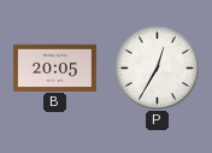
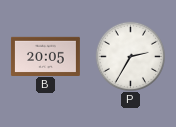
P: 12:35 -> 2:35 (130, 56)
